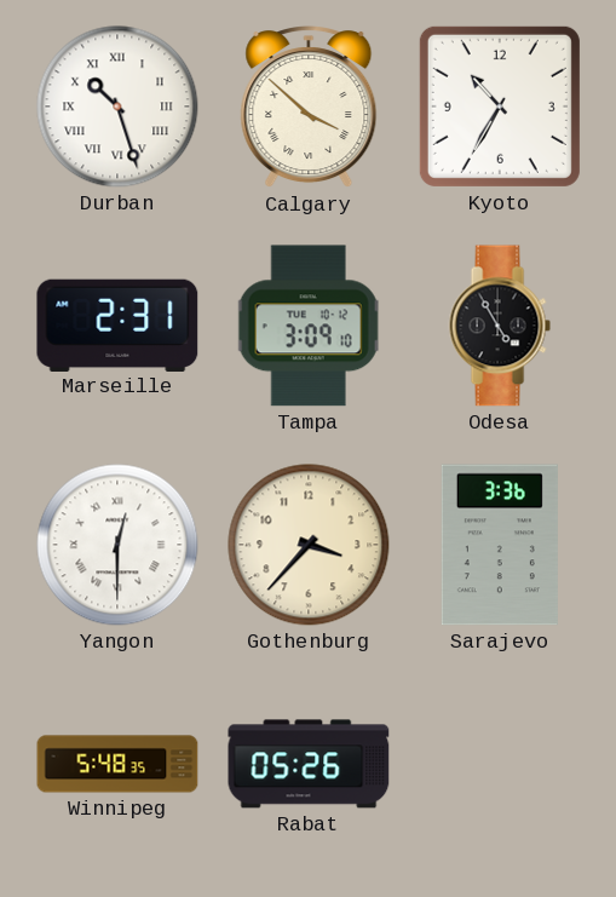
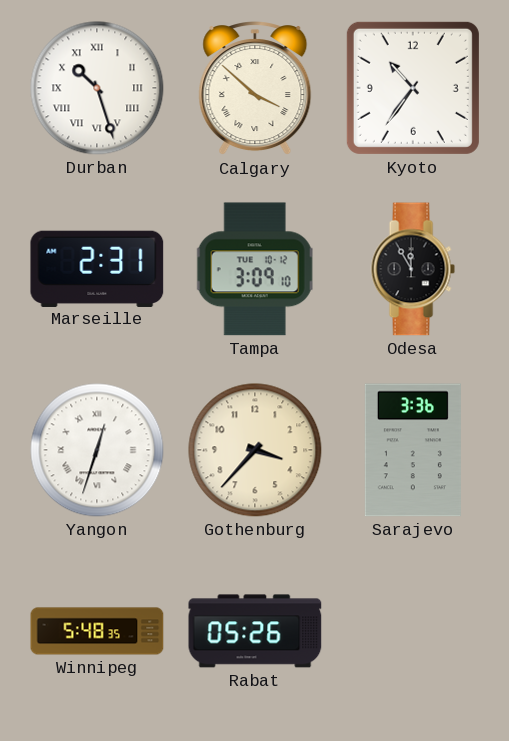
Kyoto: 10:35 -> 10:36 (413, 88)
Odesa: 4:55 -> 11:55 (413, 269)
Yangon: 12:30 -> 12:33 (97, 450)
